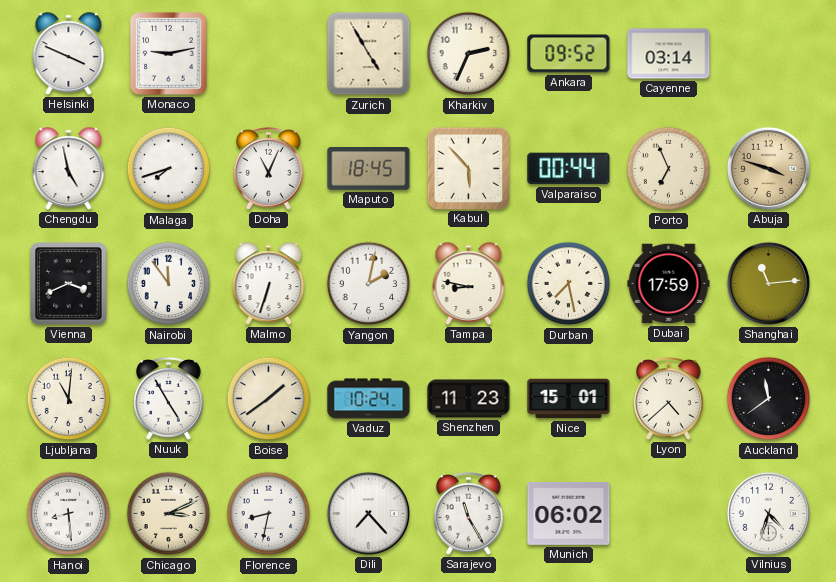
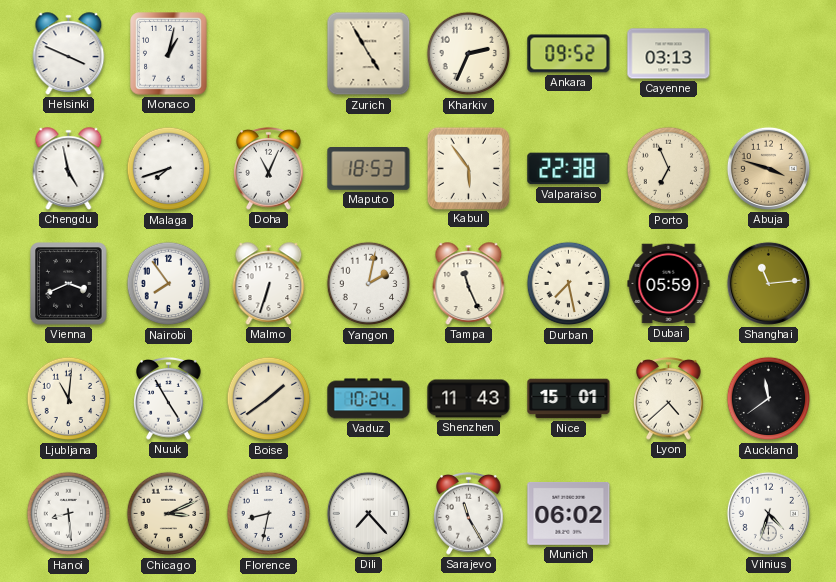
Monaco: 9:13 -> 1:02 (169, 54)
Cayenne: 03:14 -> 03:13 (669, 54)
Maputo: 18:45 -> 18:53 (369, 169)
Kabul: 5:53 -> 5:54 (468, 168)
Valparaiso: 00:44 -> 22:38 (569, 169)
Nairobi: 11:54 -> 7:54 (169, 284)
Tampa: 8:47 -> 11:26 (469, 284)
Dubai: 17:59 -> 05:59 (669, 284)
Shenzhen: 11:23 -> 11:43 (469, 399)
